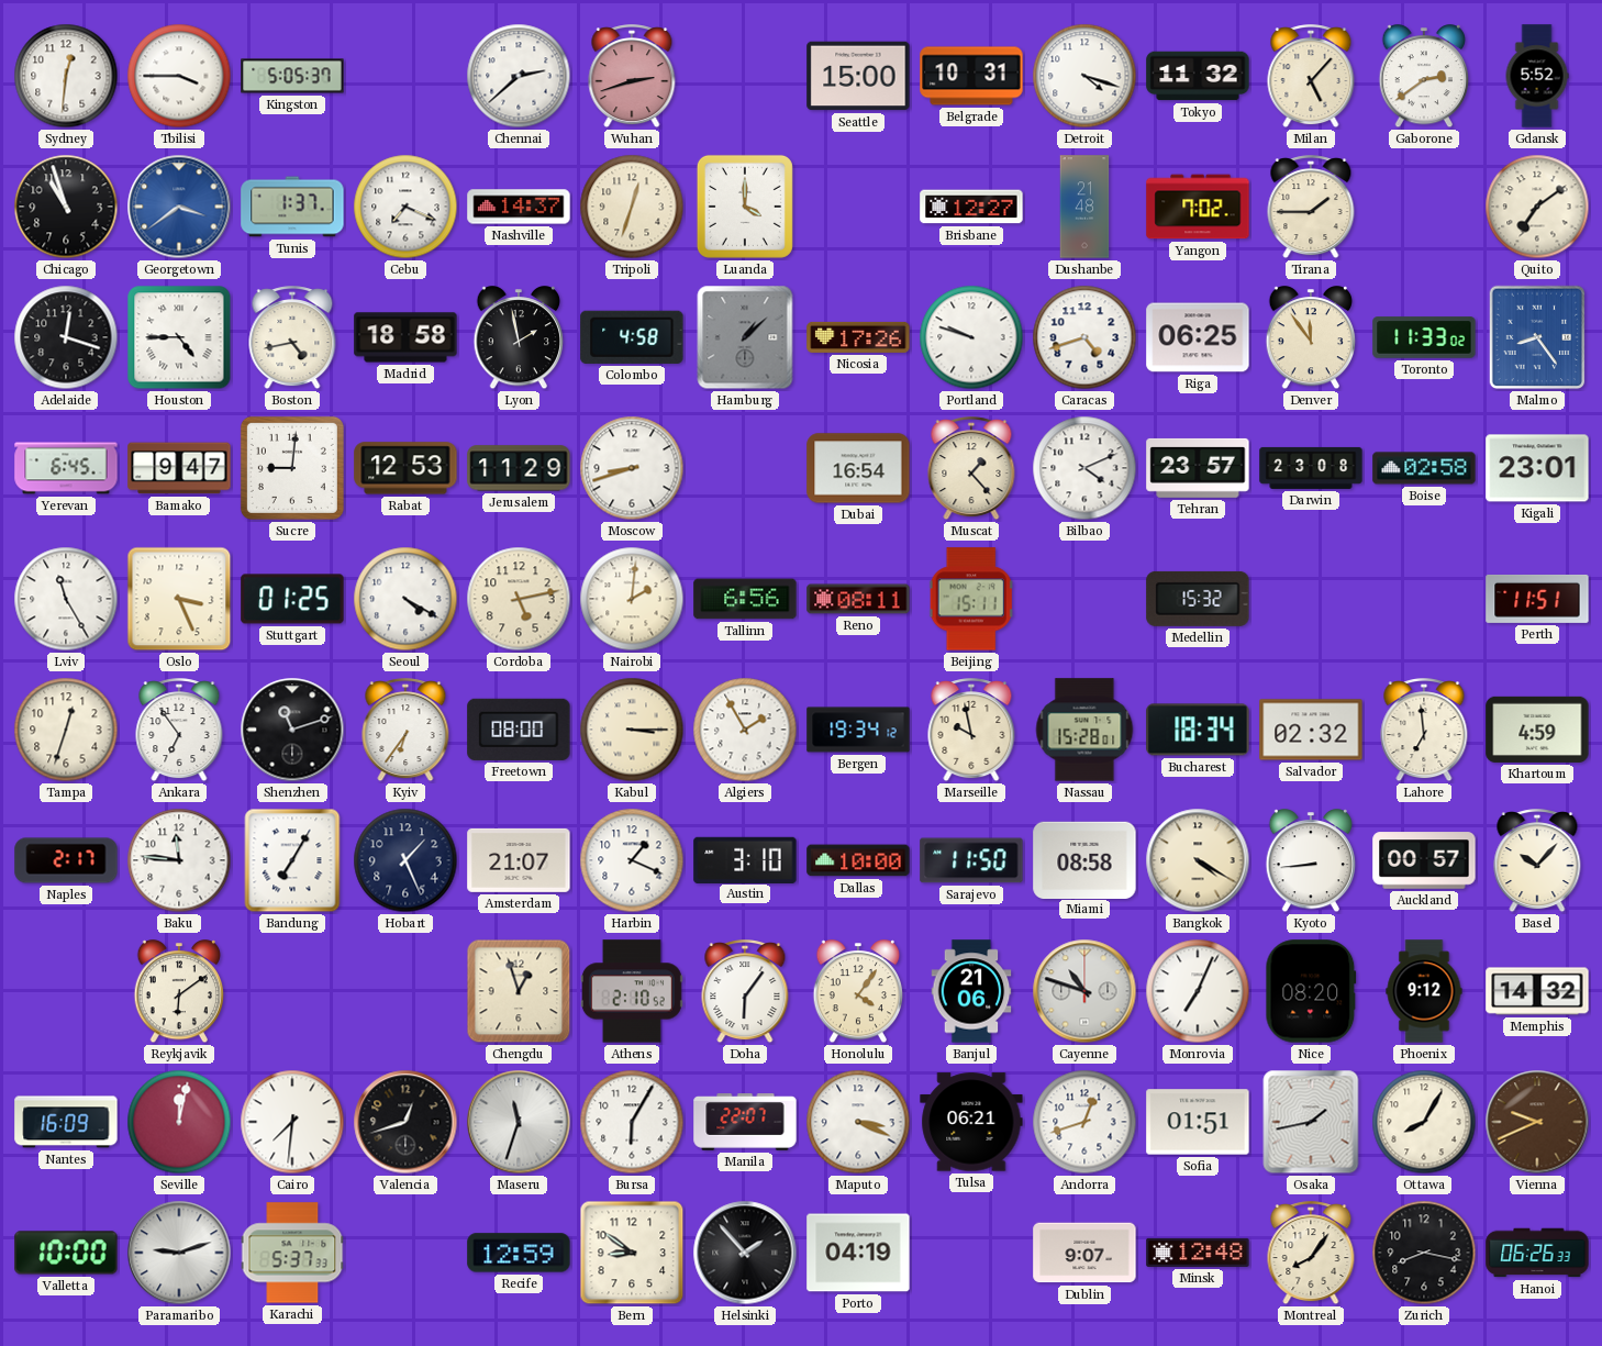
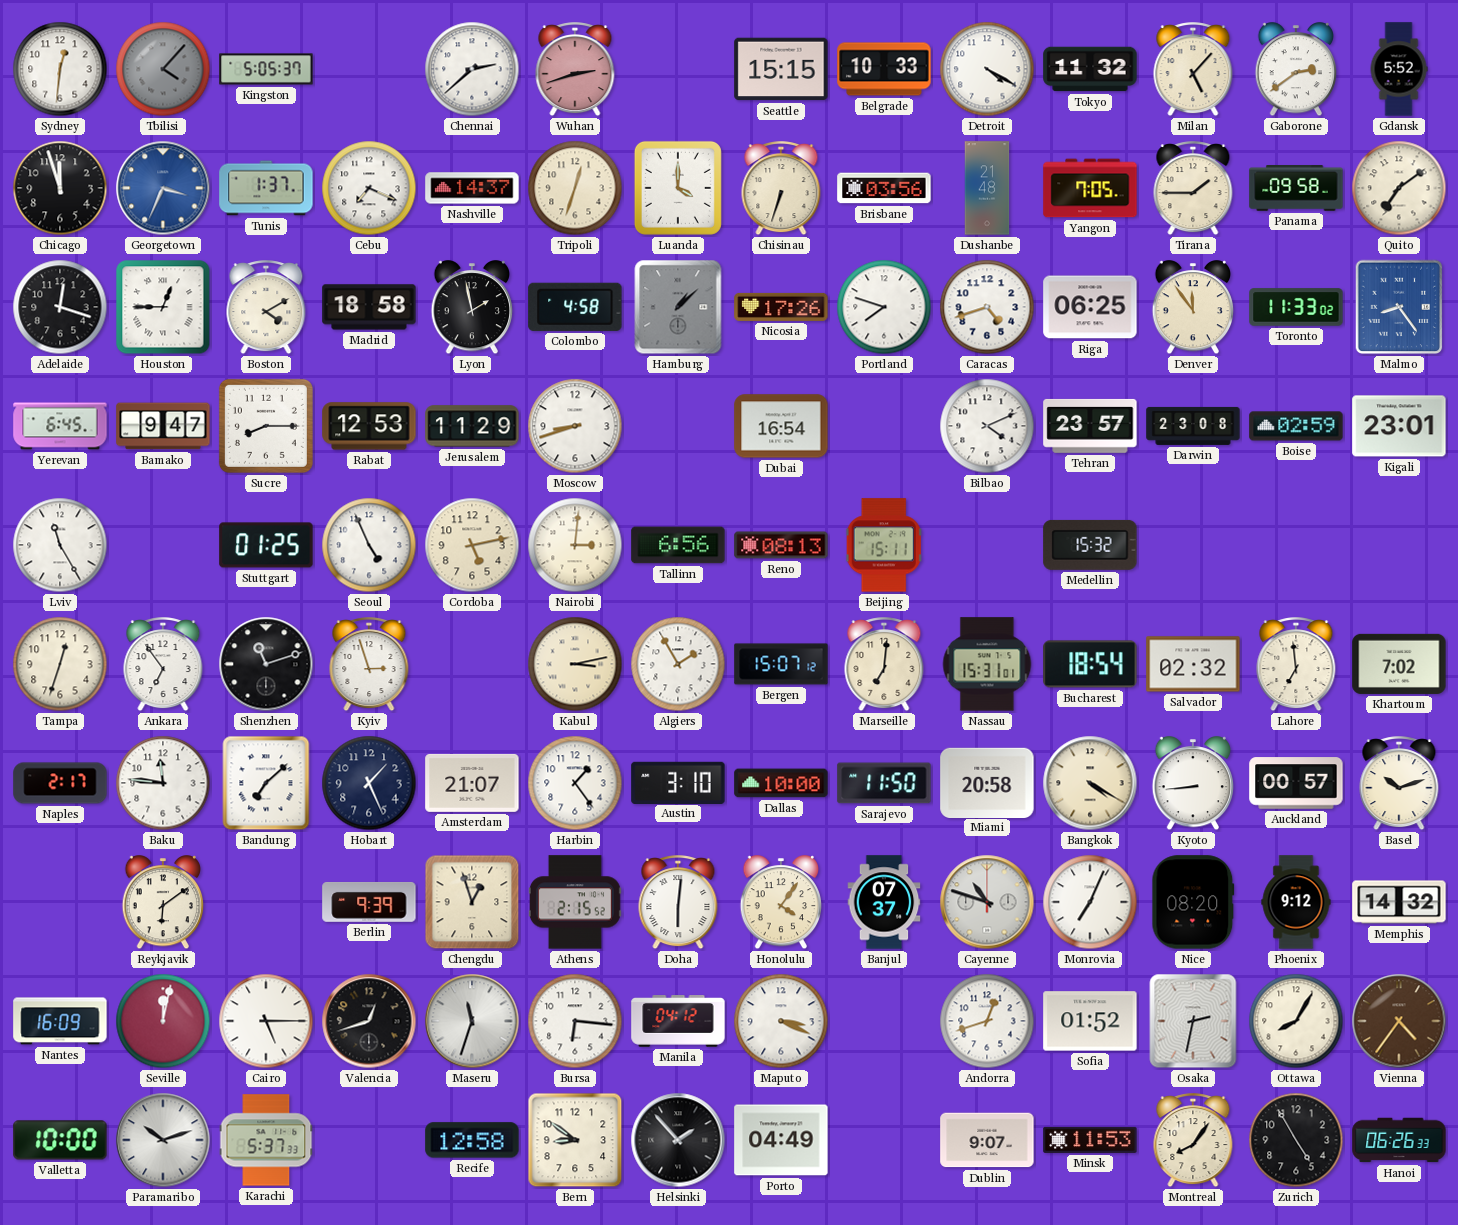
Tbilisi: 3:45 -> 4:07 (163, 69)
Tbilisi dial: white -> grey (163, 69)
Seattle: 15:00 -> 15:15 (781, 69)
Belgrade: 10:31 -> 10:33 (884, 69)
Detroit: 4:18 -> 4:20 (987, 69)
Chicago: 10:57 -> 11:57 (60, 188)
Georgetown: 3:39 -> 3:34 (163, 188)
Chisinau: none -> 6:33 (781, 189)
Brisbane: 12:27 -> 03:56 (884, 188)
Yangon: 7:02 -> 7:05 (1090, 188)
Panama: none -> 09:58 (1296, 189)
Houston: 4:45 -> 12:45 (163, 307)
Boston: 4:43 -> 4:10 (266, 308)
Portland: 9:48 -> 7:48 (884, 307)
Sucre: 9:01 -> 8:15 (266, 426)
Muscat: 1:23 -> none (971, 469)
Boise: 02:58 -> 02:59 (1296, 426)
Oslo: 3:26 -> none (179, 599)
Seoul: 4:20 -> 4:56 (369, 545)
Nairobi: 2:01 -> 3:01 (575, 545)
Reno: 08:11 -> 08:13 (781, 545)
Perth: 11:51 -> none (1537, 599)
Kyiv: 6:36 -> 2:57 (369, 665)
Freetown: 08:00 -> none (519, 730)
Kabul: 3:15 -> 3:13 (575, 664)
Bergen: 19:34 -> 15:07 (781, 664)
Marseille: 9:58 -> 7:01 (884, 665)
Nassau: 15:28 -> 15:31 (987, 664)
Bucharest: 18:34 -> 18:54 (1090, 664)
Khartoum: 4:59 -> 7:02 (1399, 664)
Bandung: 7:05 -> 7:08 (266, 783)
Harbin: 1:19 -> 1:24 (575, 783)
Miami: 08:58 -> 20:58 (987, 782)
Basel: 10:07 -> 10:12 (1399, 784)
Berlin: none -> 9:39 (369, 902)
Athens: 2:10 -> 2:15 (575, 902)
Doha: 6:06 -> 6:01 (678, 903)
Banjul: 21:06 -> 07:37 (884, 902)
Cairo: 7:31 -> 5:15 (266, 1021)
Bursa: 6:05 -> 6:16 (575, 1021)
Manila: 22:07 -> 04:12 (678, 1021)
Tulsa: 06:21 -> none (971, 1122)
Sofia: 01:51 -> 01:52 (1090, 1021)
Osaka: 1:43 -> 2:32 (1193, 1021)
Vienna: 9:41 -> 4:36 (1399, 1021)
Paramaribo: 9:12 -> 10:12 (163, 1140)
Recife: 12:59 -> 12:58 (472, 1140)
Porto: 04:19 -> 04:49 (781, 1140)
Minsk: 12:48 -> 11:53 (1090, 1140)
Zurich: 8:17 -> 4:55 (1296, 1140)
